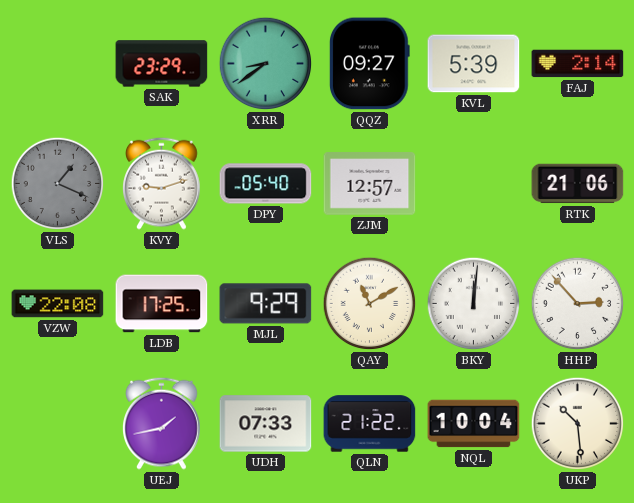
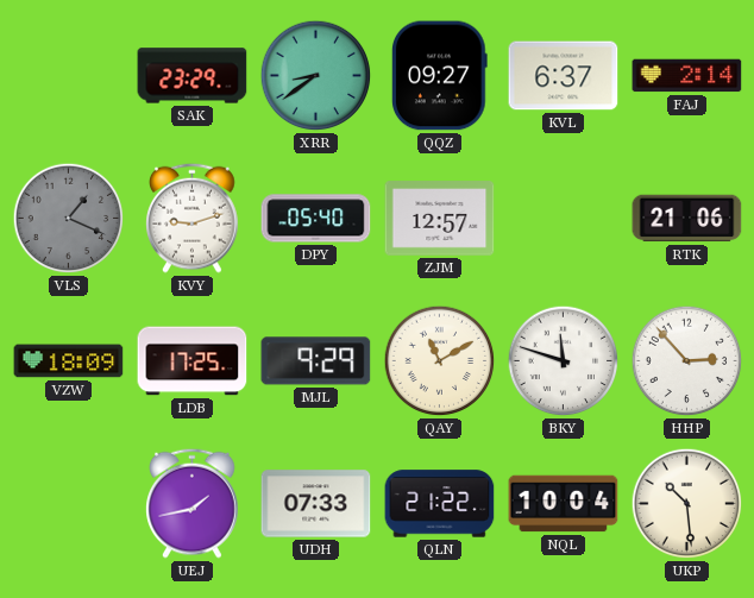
KVL: 5:39 -> 6:37 (564, 76)
VZW: 22:08 -> 18:09 (69, 361)
BKY: 12:01 -> 11:48 (564, 361)
